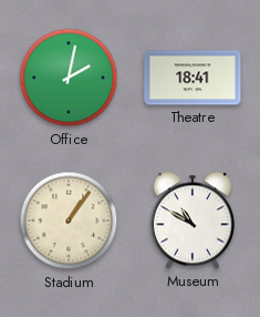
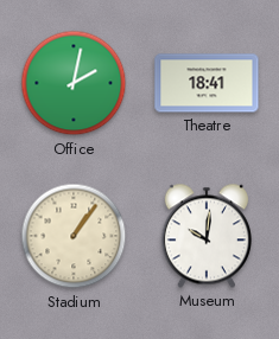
Museum: 10:50 -> 10:01 (207, 236)
